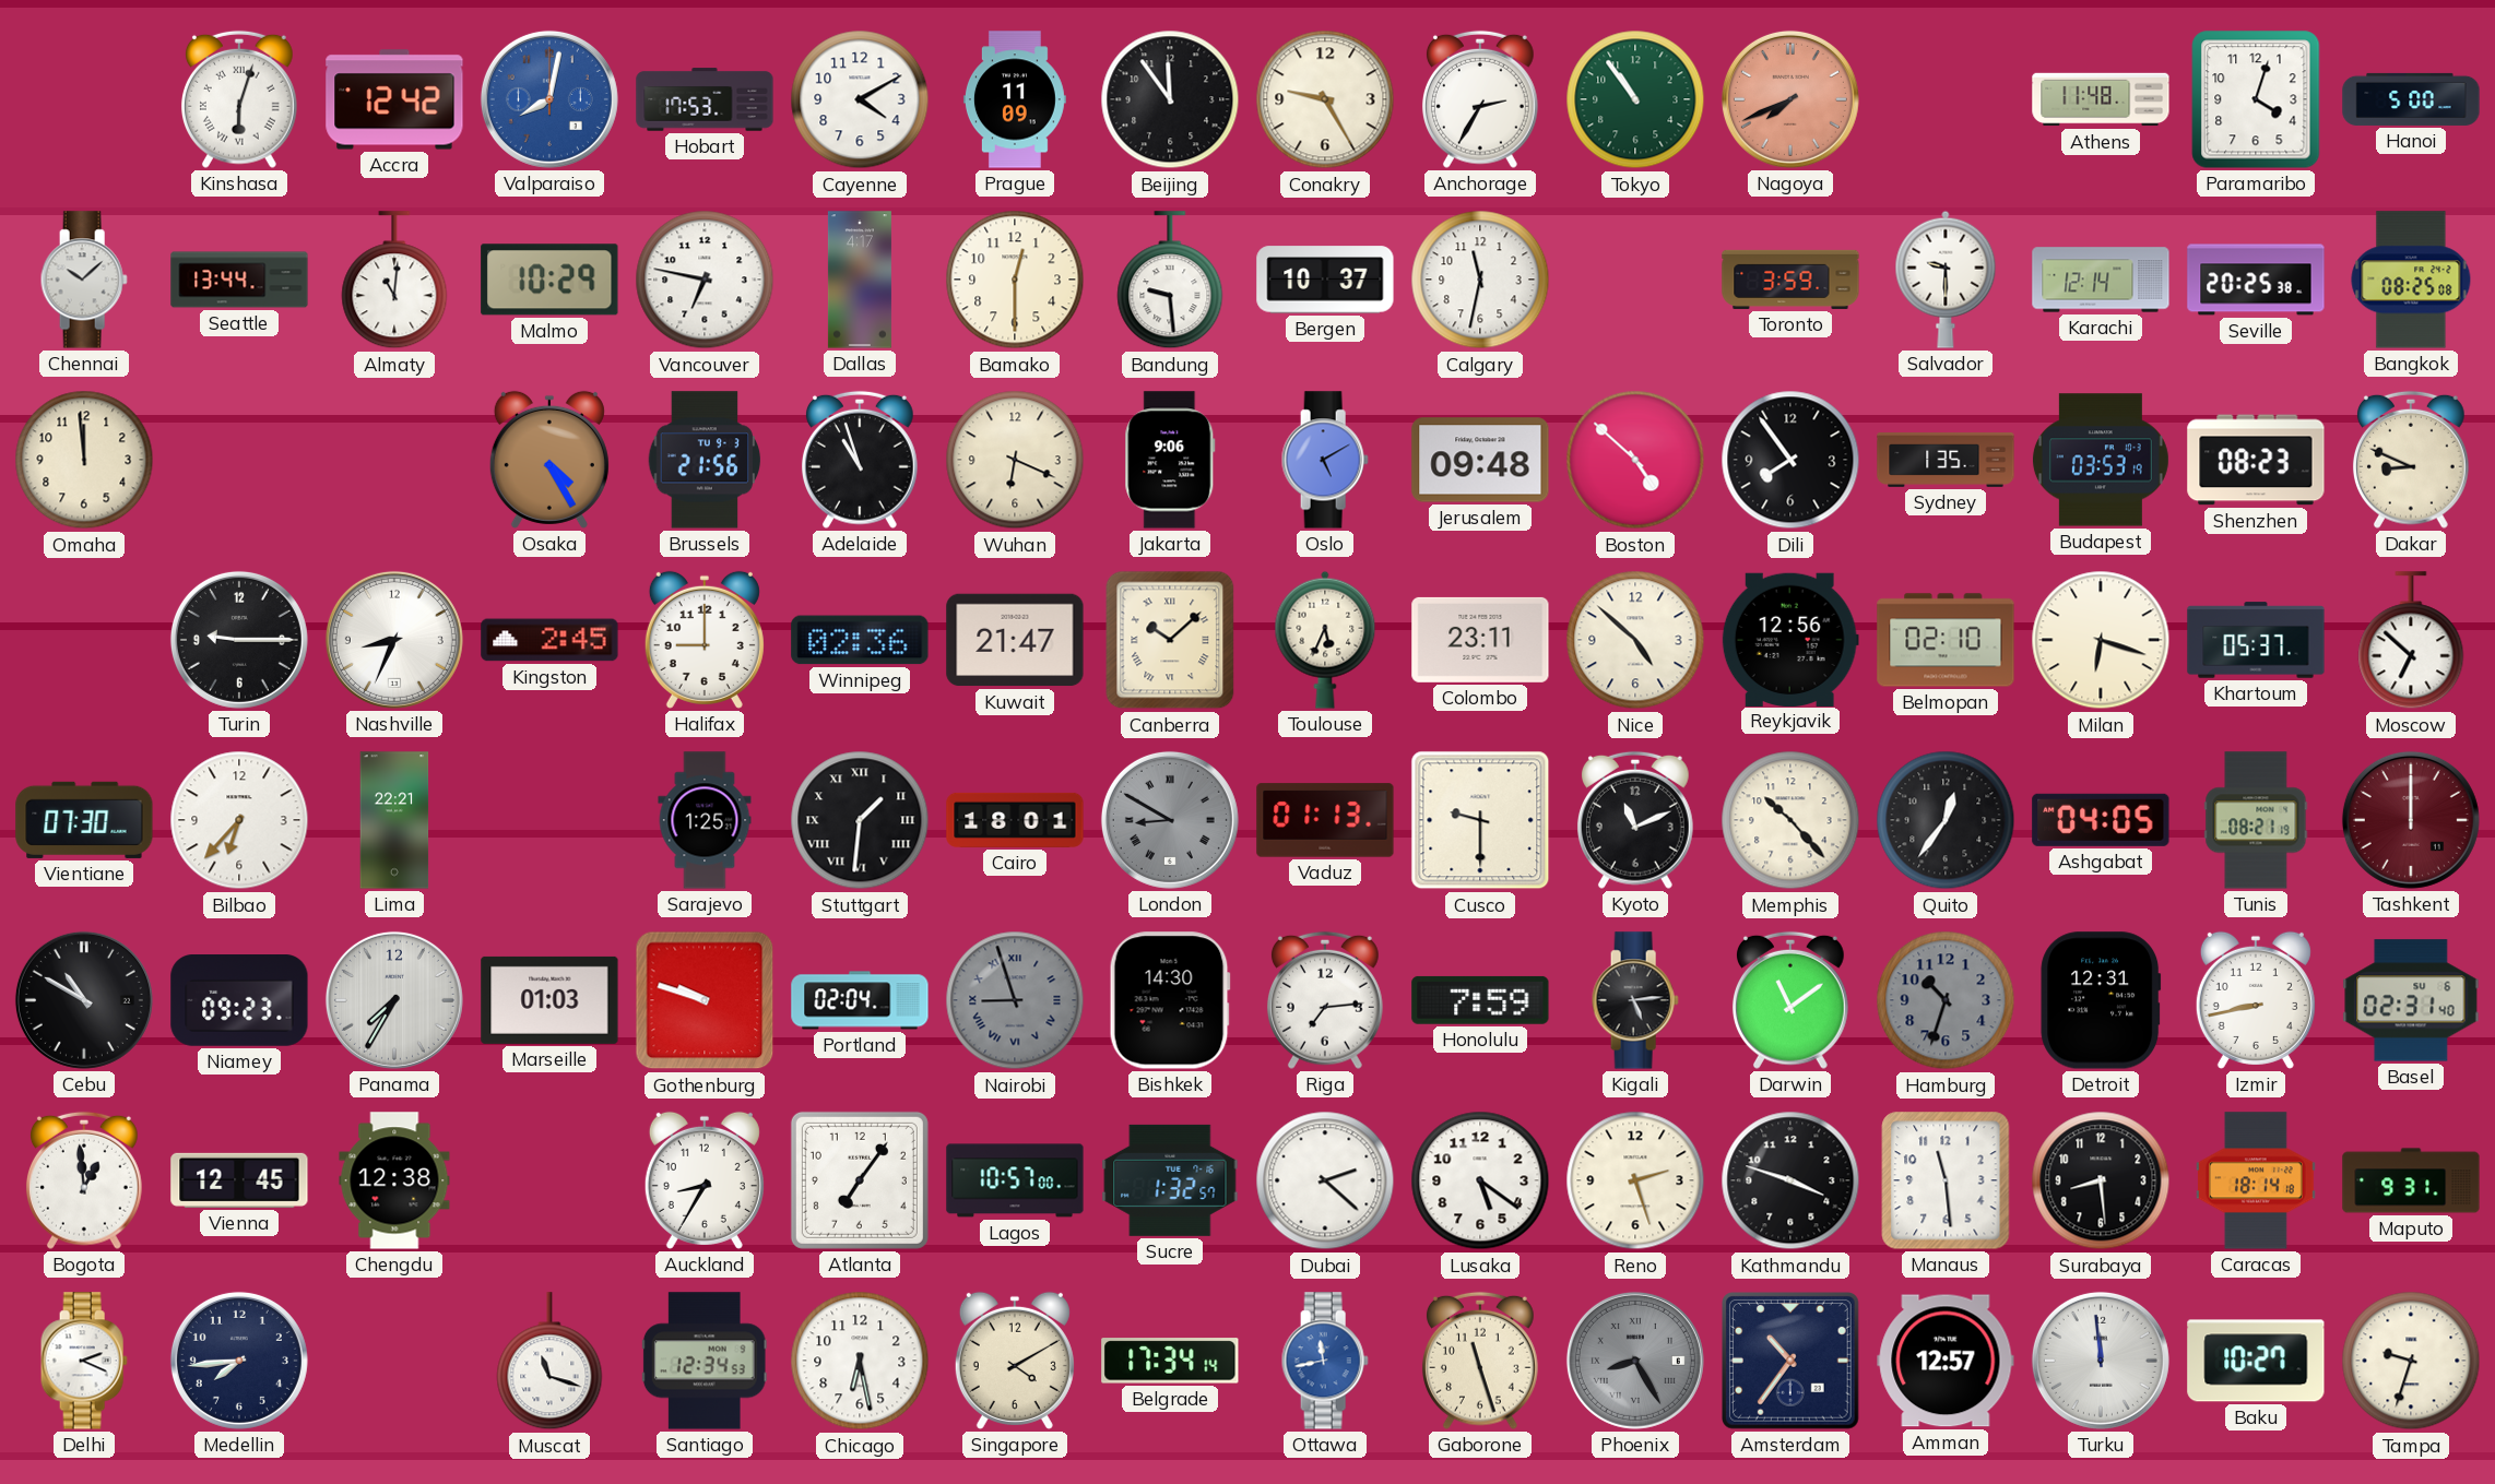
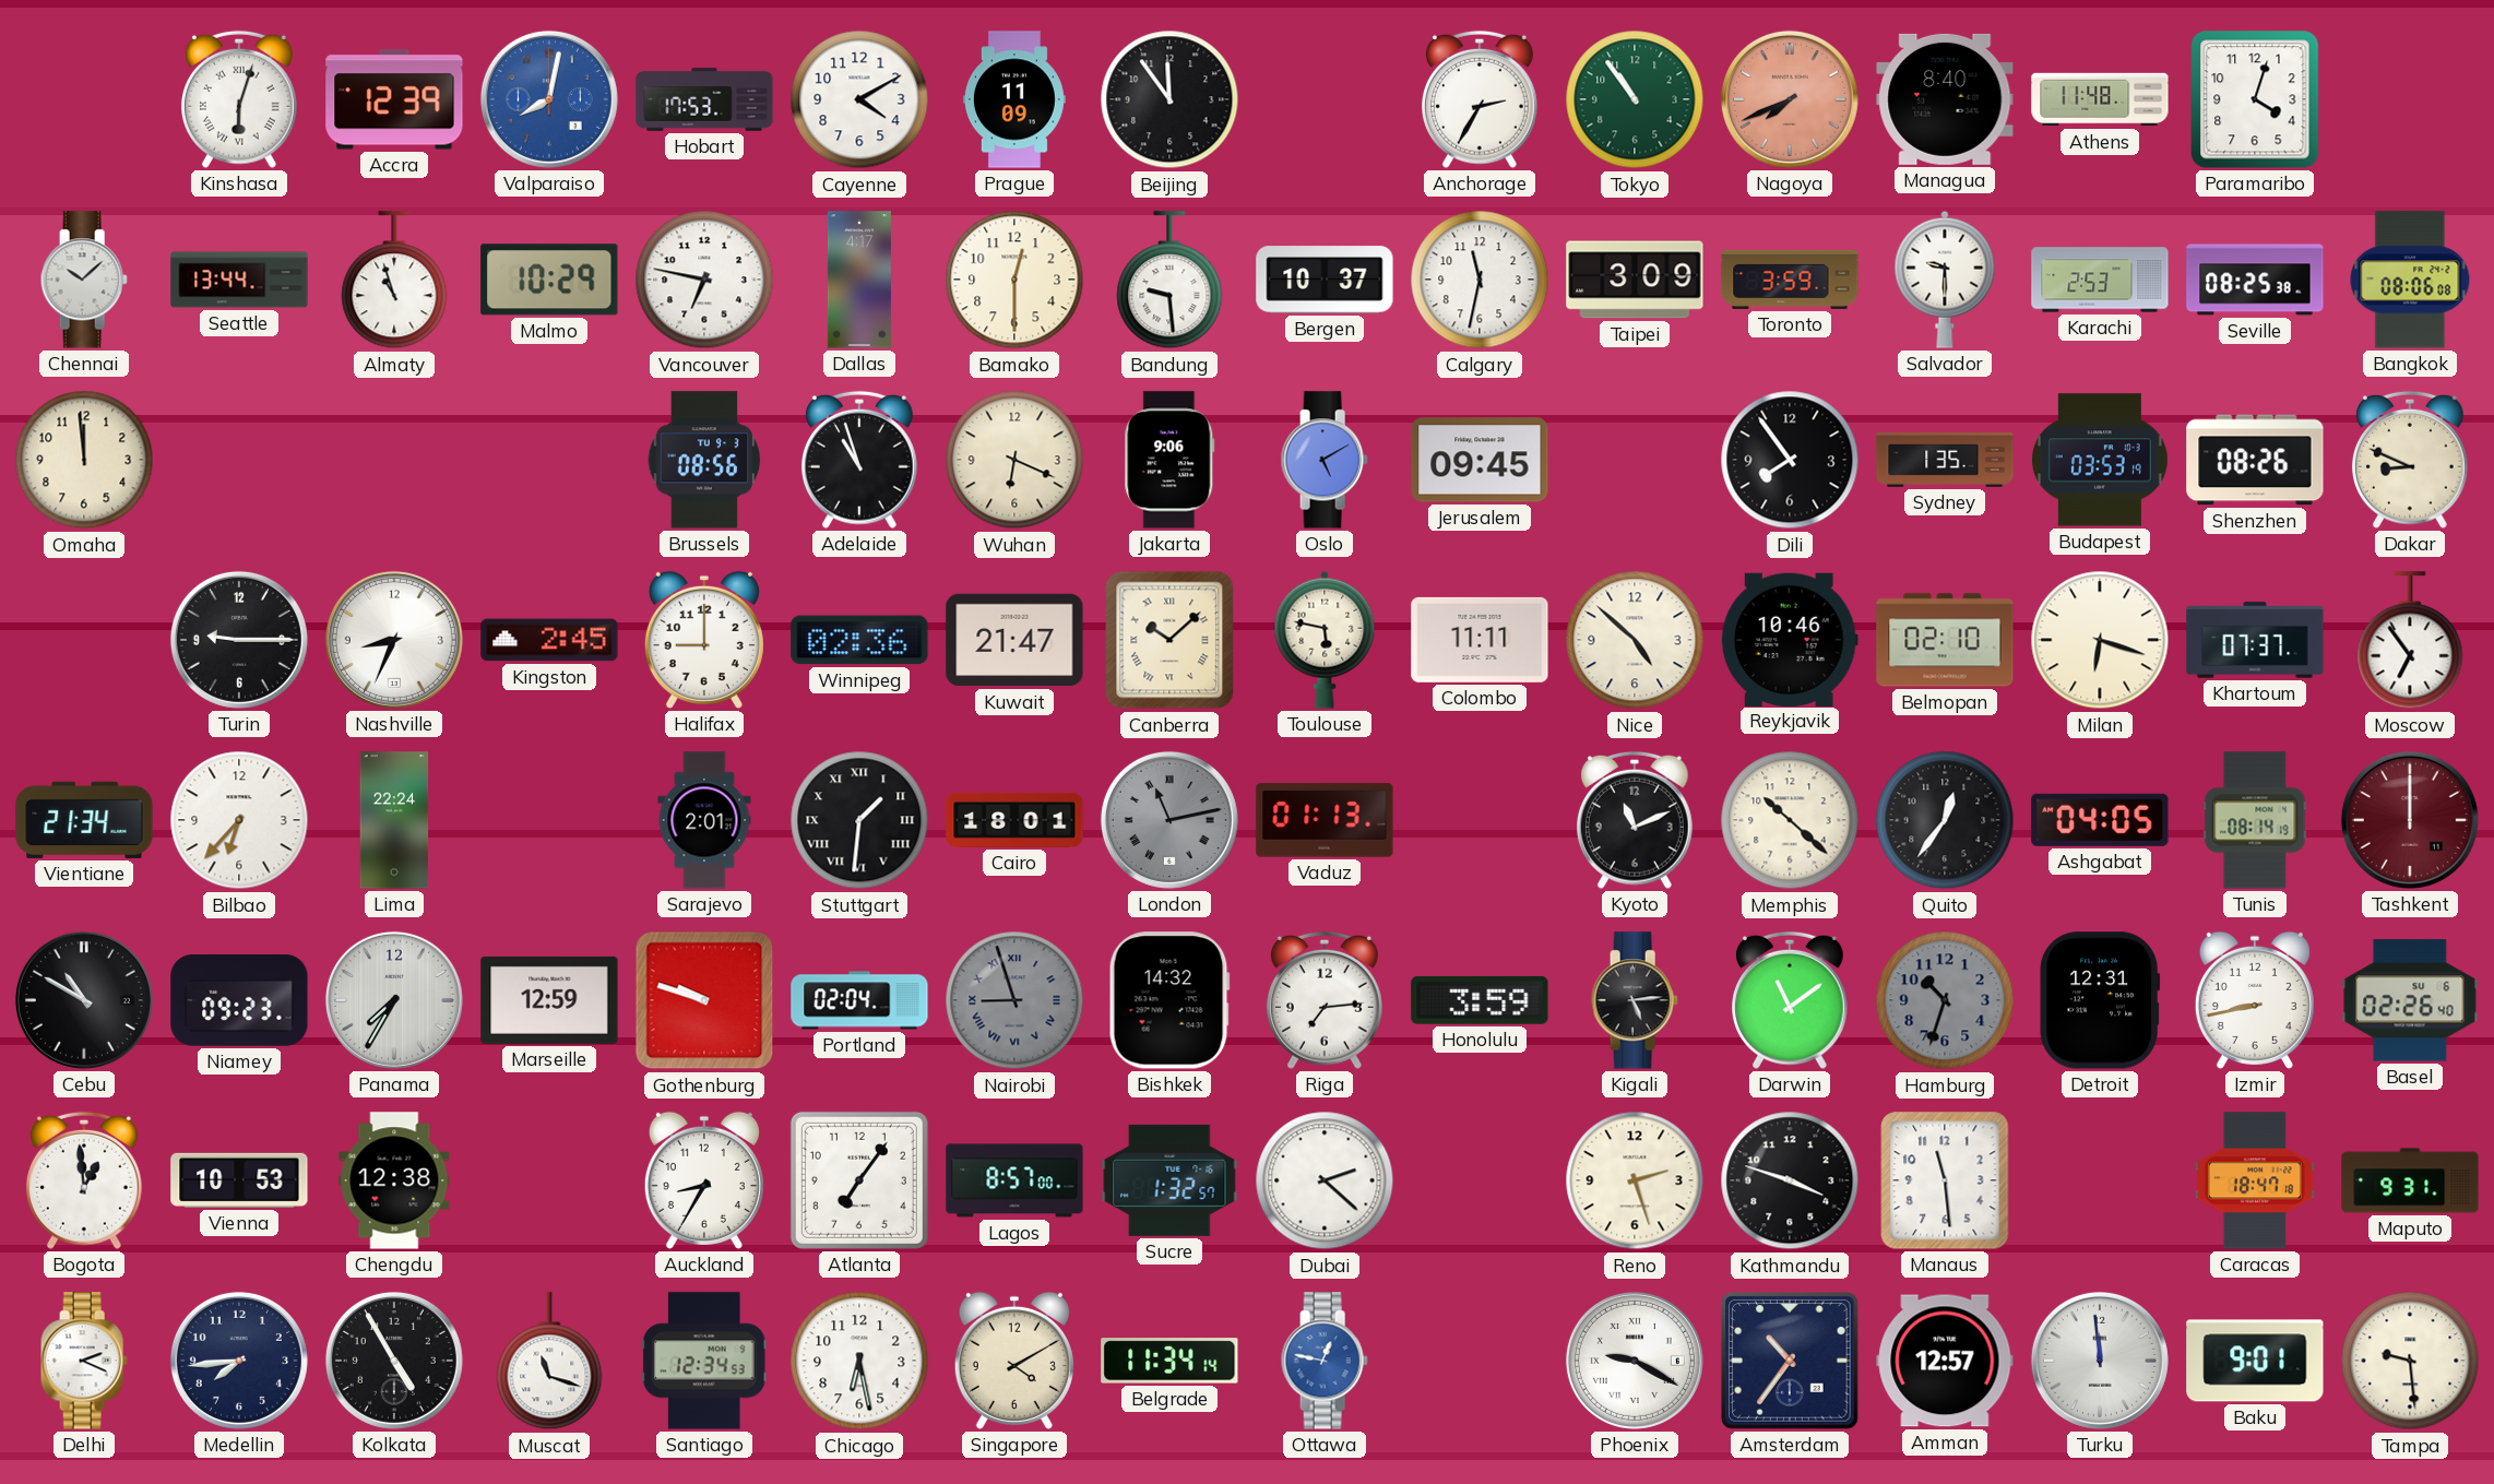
Accra: 12:42 -> 12:39 (394, 99)
Conakry: 9:25 -> none (1325, 99)
Managua: none -> 8:40 (1945, 99)
Hanoi: 5:00 -> none (2411, 99)
Almaty: 11:01 -> 10:57 (394, 281)
Taipei: none -> 3:09 (1635, 280)
Karachi: 12:14 -> 2:53 (2100, 280)
Seville: 20:25 -> 08:25 (2255, 280)
Bangkok: 08:25 -> 08:06 (2410, 280)
Osaka: 4:25 -> none (549, 460)
Brussels: 21:56 -> 08:56 (704, 460)
Jerusalem: 09:48 -> 09:45 (1480, 460)
Boston: 4:52 -> none (1635, 460)
Shenzhen: 08:23 -> 08:26 (2255, 460)
Toulouse: 5:34 -> 5:47 (1325, 640)
Colombo: 23:11 -> 11:11 (1480, 640)
Reykjavik: 12:56 -> 10:46 (1790, 639)
Khartoum: 05:37 -> 07:37 (2255, 640)
Moscow: 6:52 -> 6:54 (2410, 641)
Vientiane: 07:30 -> 21:34 (84, 820)
Lima: 22:21 -> 22:24 (394, 820)
Sarajevo: 1:25 -> 2:01 (704, 820)
London: 8:50 -> 11:13 (1169, 820)
Cusco: 9:30 -> none (1480, 820)
Memphis: 10:23 -> 10:22 (1790, 820)
Tunis: 08:21 -> 08:14 (2255, 820)
Marseille: 01:03 -> 12:59 (549, 1000)
Bishkek: 14:30 -> 14:32 (1169, 1000)
Honolulu: 7:59 -> 3:59 (1480, 1000)
Basel: 02:31 -> 02:26 (2410, 1000)
Vienna: 12:45 -> 10:53 (239, 1180)
Lagos: 10:57 -> 8:57 (1014, 1180)
Lusaka: 5:21 -> none (1480, 1180)
Surabaya: 8:29 -> none (2101, 1180)
Caracas: 18:14 -> 18:47 (2255, 1180)
Kolkata: none -> 4:55 (394, 1361)
Belgrade: 17:34 -> 11:34 (1169, 1361)
Ottawa: 11:43 -> 12:47 (1325, 1361)
Gaborone: 11:27 -> none (1480, 1361)
Phoenix: 8:25 -> 9:20 (1635, 1361)
Phoenix dial: grey -> white (1635, 1361)
Baku: 10:27 -> 9:01 (2255, 1361)
Tampa: 9:33 -> 9:29 (2410, 1361)
